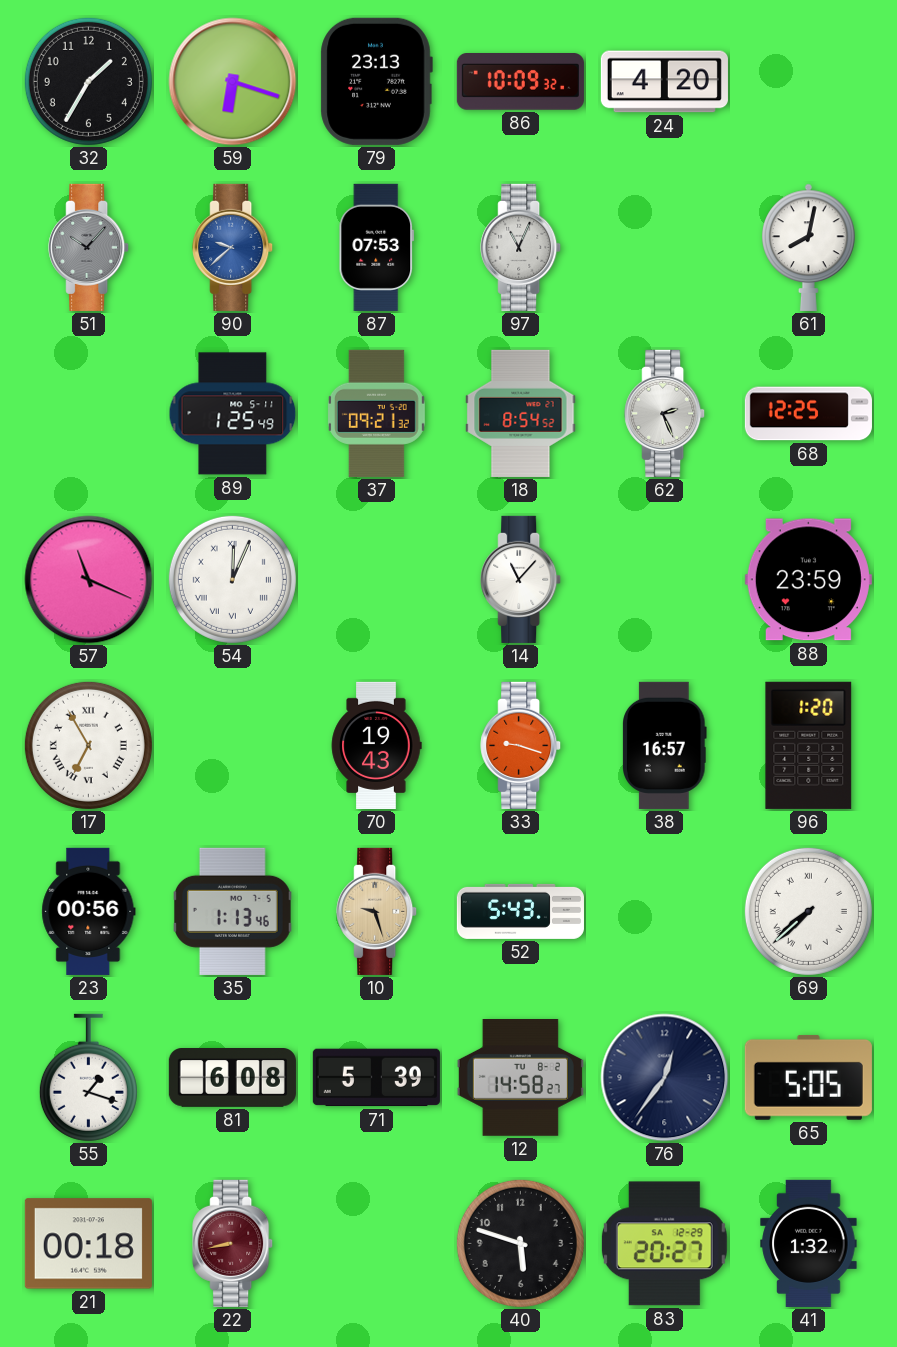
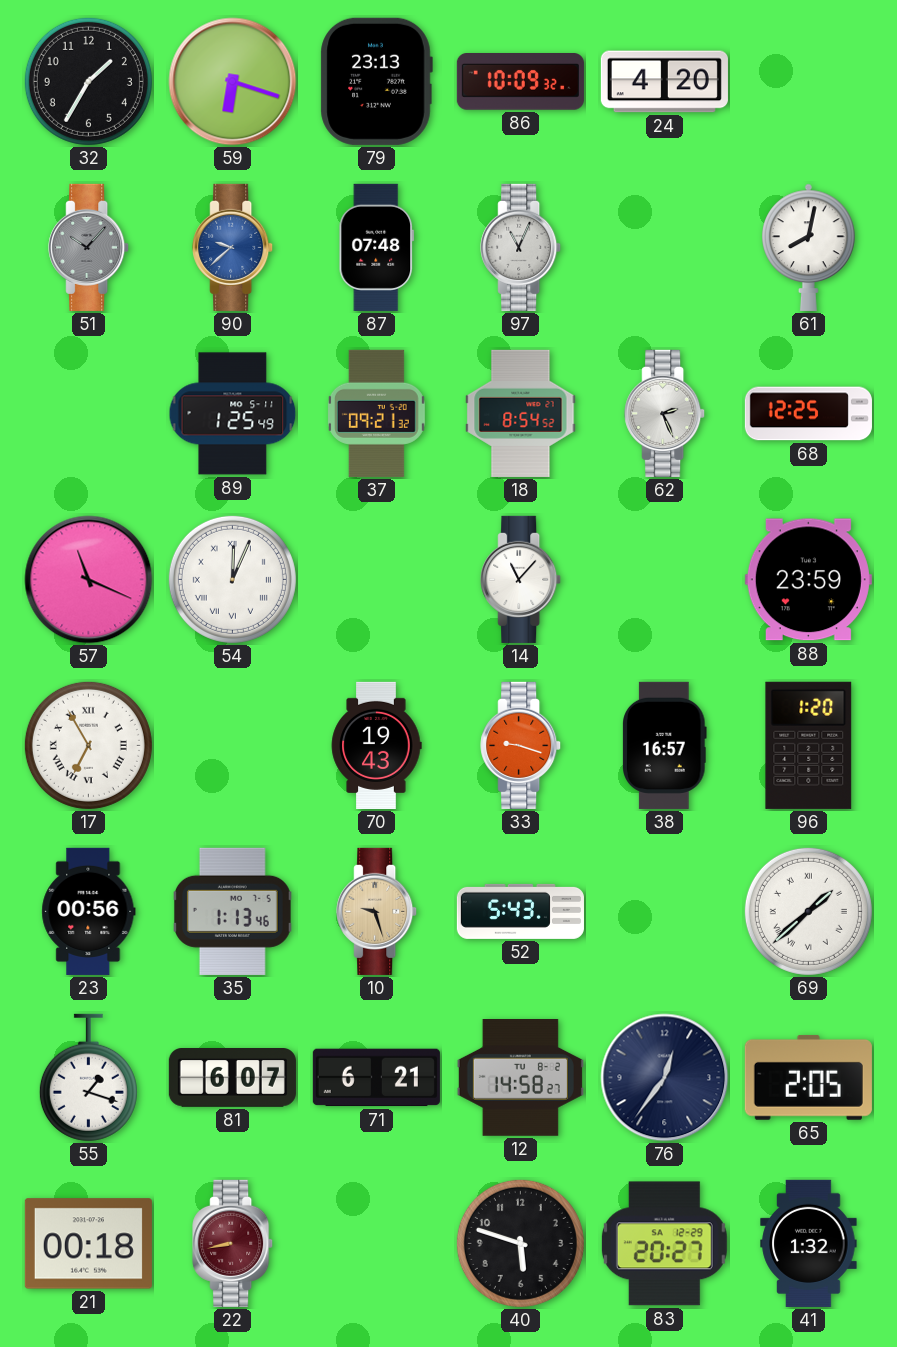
87: 07:53 -> 07:48 (377, 247)
69: 7:38 -> 1:38 (808, 911)
81: 6:08 -> 6:07 (232, 1078)
71: 5:39 -> 6:21 (376, 1078)
65: 5:05 -> 2:05 (808, 1077)
